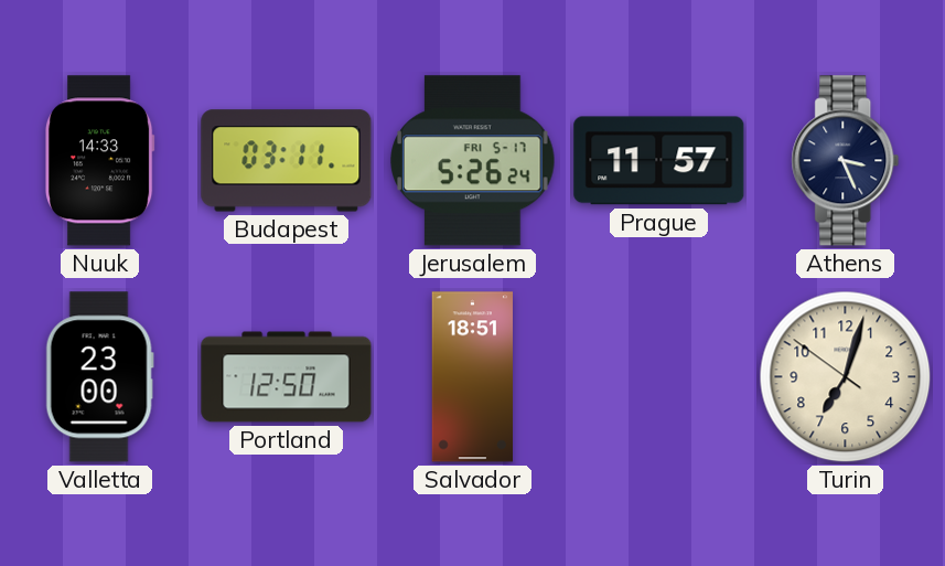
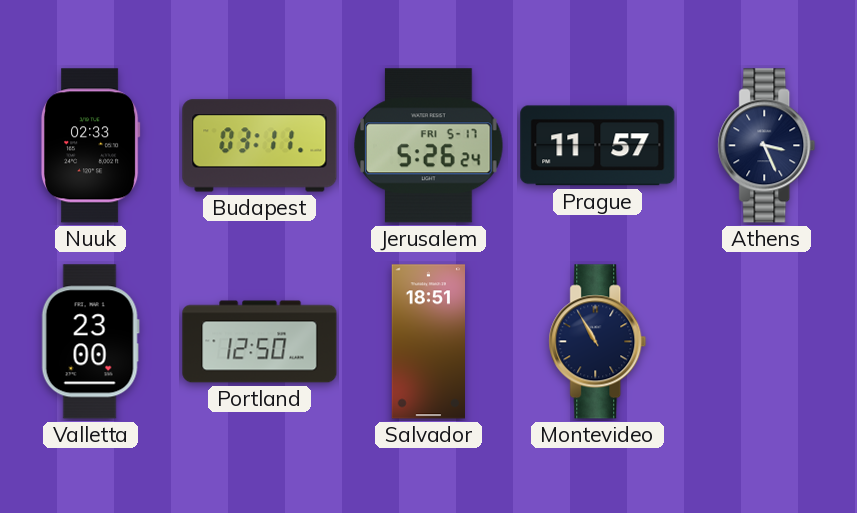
Nuuk: 14:33 -> 02:33 (90, 146)
Montevideo: none -> 10:55 (598, 342)
Turin: 7:02 -> none (846, 377)
